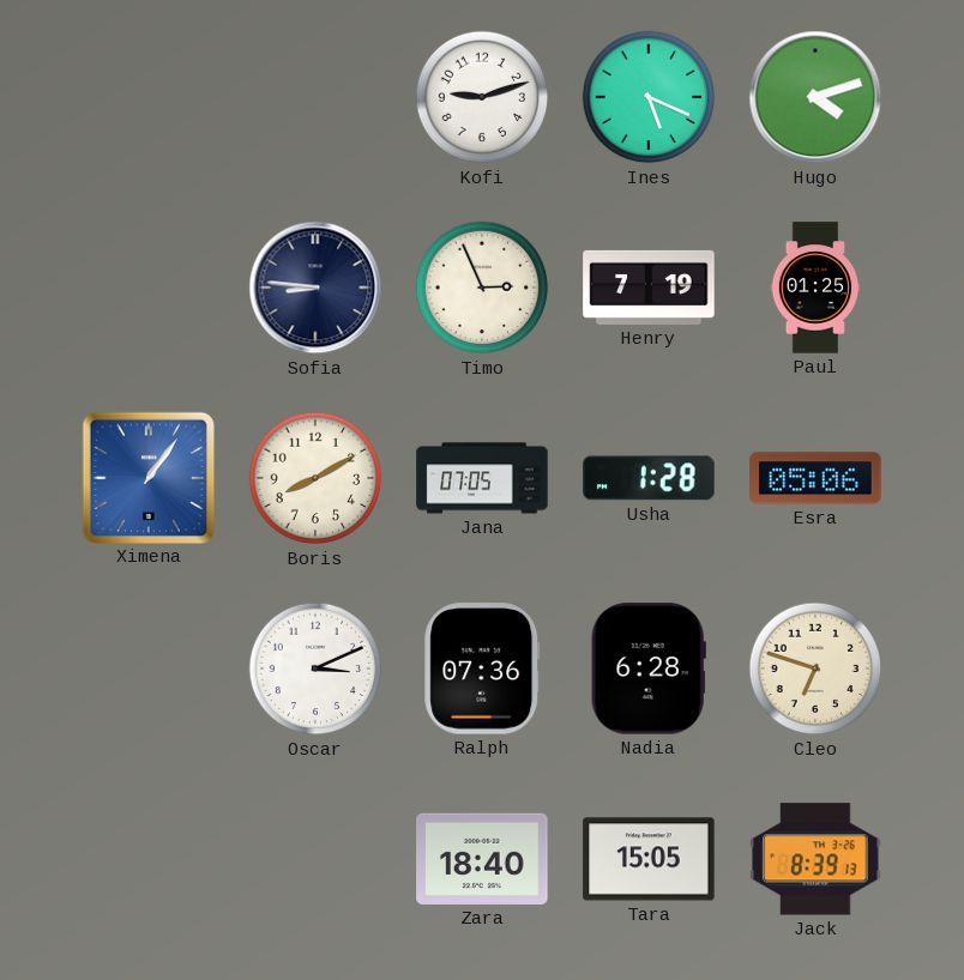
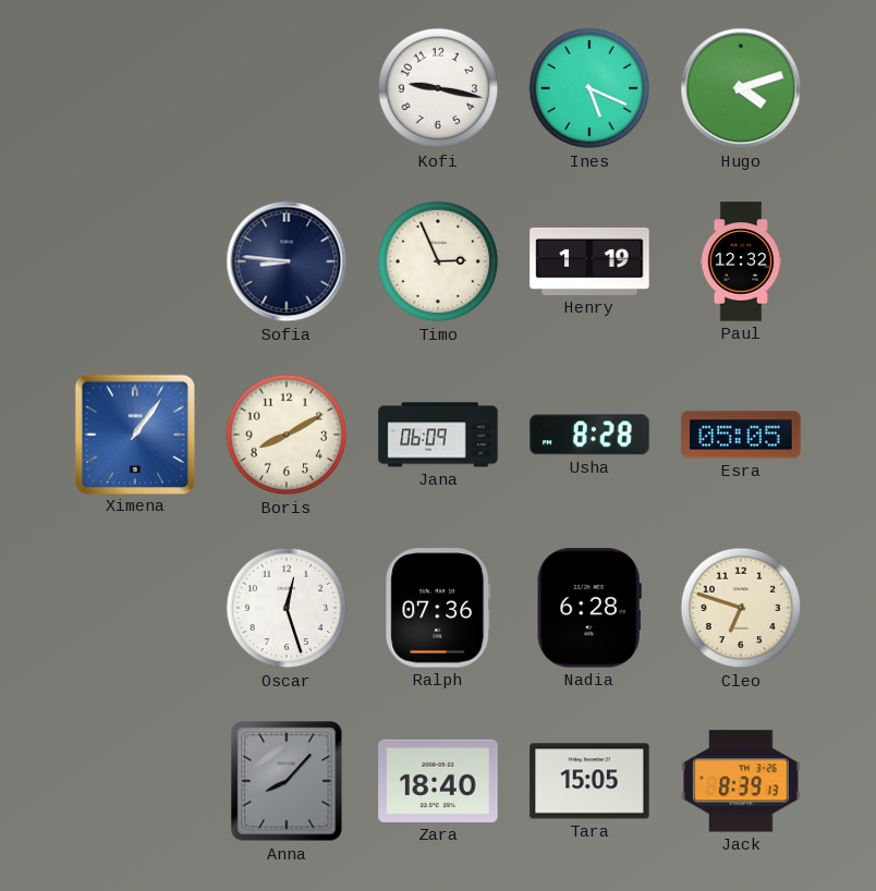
Kofi: 9:12 -> 9:17 (438, 88)
Henry: 7:19 -> 1:19 (589, 261)
Paul: 01:25 -> 12:32 (741, 261)
Jana: 07:05 -> 06:09 (438, 435)
Usha: 1:28 -> 8:28 (589, 435)
Esra: 05:06 -> 05:05 (741, 435)
Oscar: 3:11 -> 12:27 (287, 608)
Anna: none -> 8:07 (287, 781)
